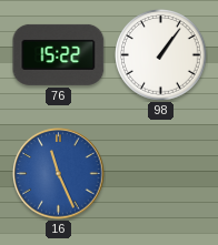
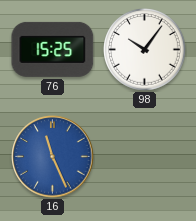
76: 15:22 -> 15:25 (53, 49)
98: 1:06 -> 10:06 (145, 50)
